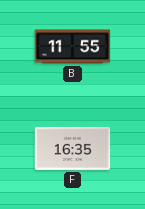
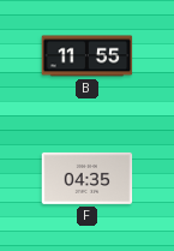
F: 16:35 -> 04:35 (88, 178)
